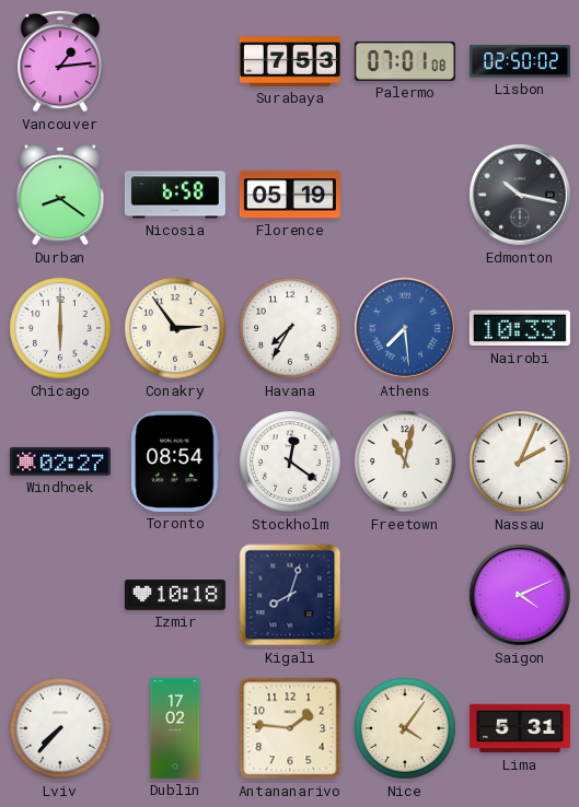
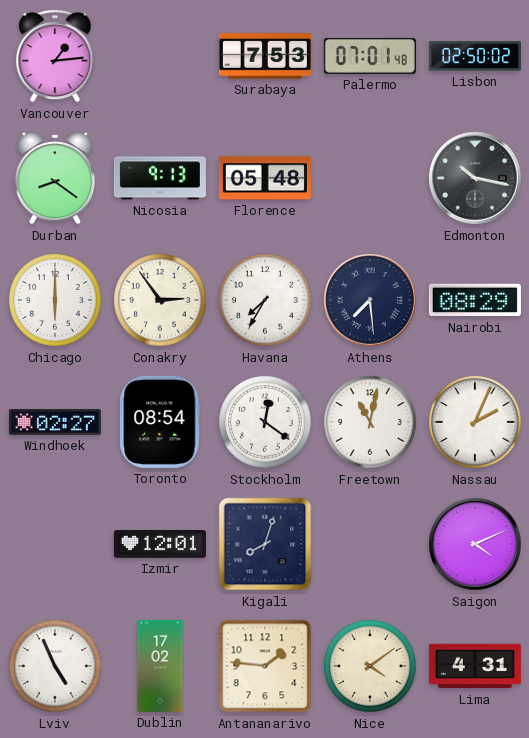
Palermo: 07:01:08 -> 07:01:48 (370, 56)
Nicosia: 6:58 -> 9:13 (160, 178)
Florence: 05:19 -> 05:48 (265, 178)
Athens dial: blue -> navy (371, 301)
Nairobi: 10:33 -> 08:29 (475, 300)
Izmir: 10:18 -> 12:01 (160, 545)
Lviv: 7:37 -> 4:56 (55, 666)
Nice: 4:06 -> 4:09 (370, 666)
Lima: 5:31 -> 4:31 (475, 666)
